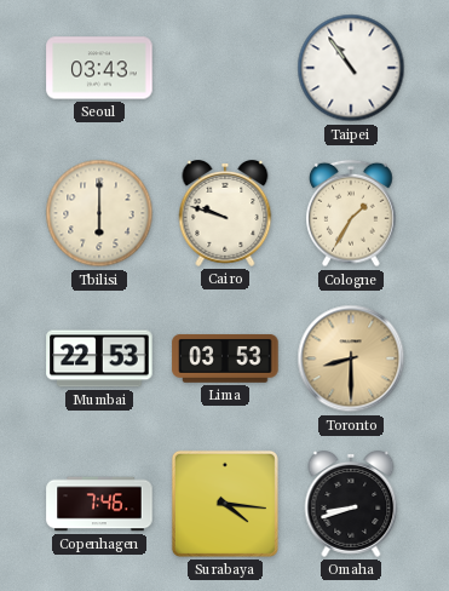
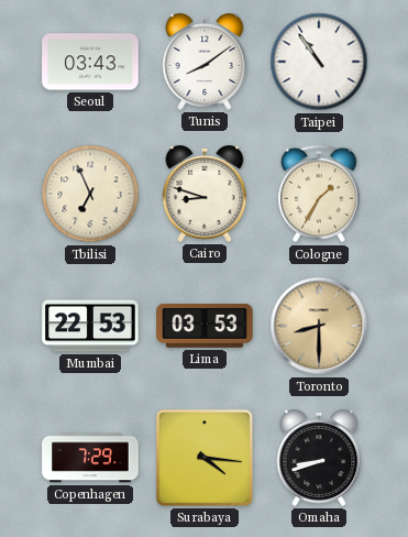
Tunis: none -> 8:09 (205, 63)
Tbilisi: 6:00 -> 6:56 (90, 194)
Cairo: 9:48 -> 8:48 (205, 195)
Copenhagen: 7:46 -> 7:29 (90, 458)
